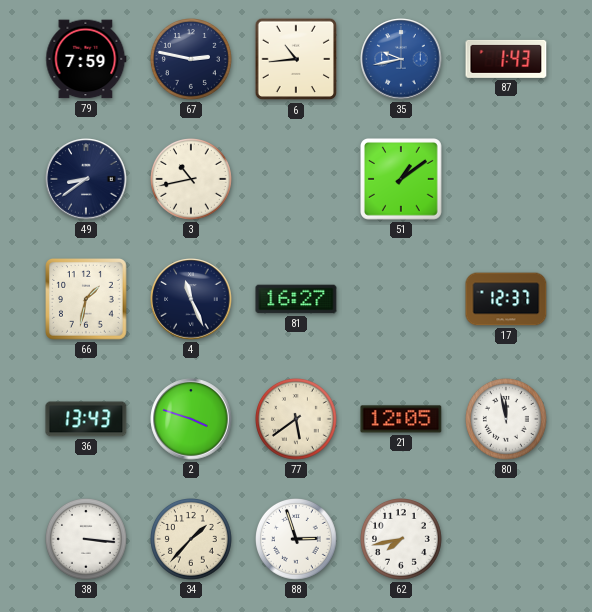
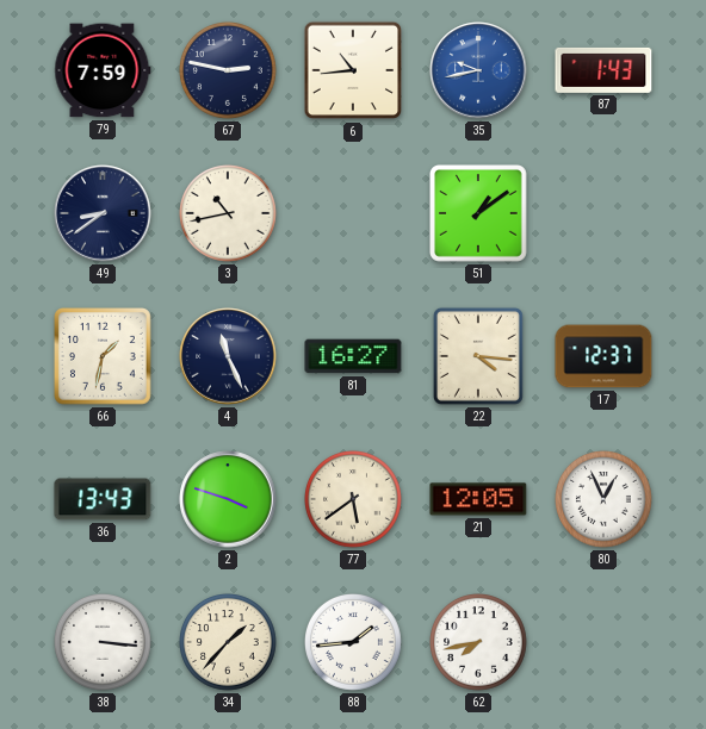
22: none -> 4:16 (478, 356)
80: 11:58 -> 12:56 (605, 500)
88: 2:57 -> 1:44 (354, 643)
